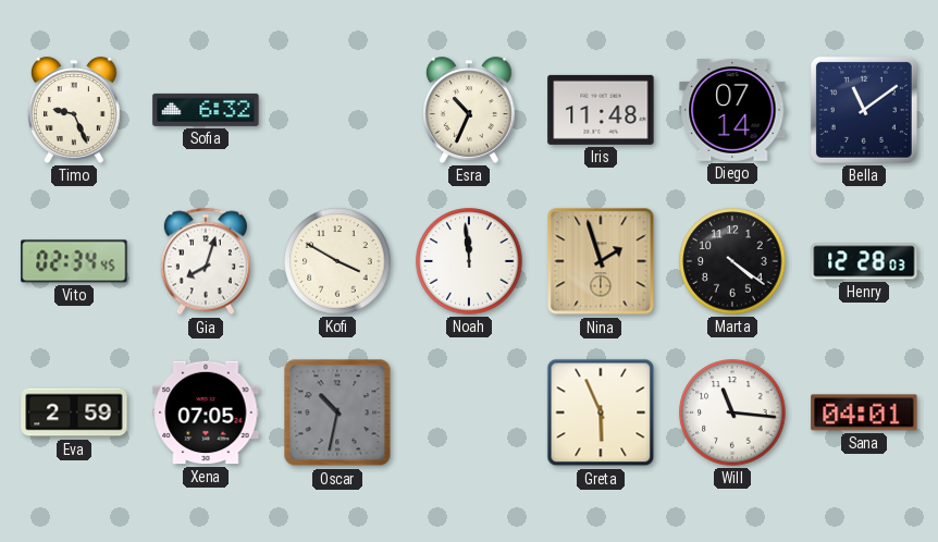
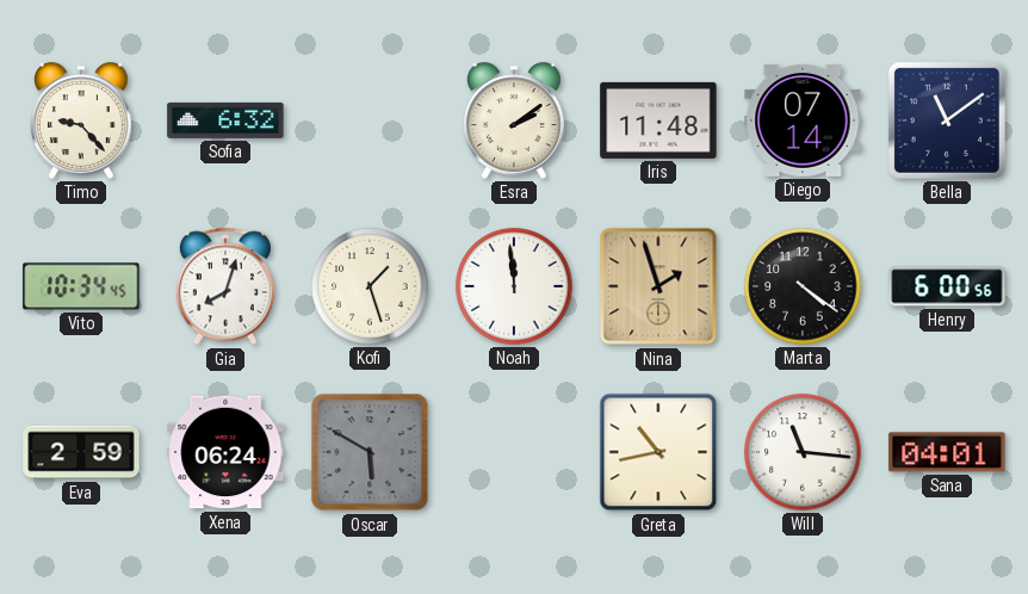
Timo: 9:26 -> 9:23 (82, 120)
Esra: 10:34 -> 2:09 (515, 120)
Vito: 02:34 -> 10:34 (81, 286)
Kofi: 3:50 -> 1:27 (370, 286)
Henry: 12:28 -> 6:00 (947, 286)
Xena: 07:05 -> 06:24 (225, 452)
Oscar: 10:32 -> 5:50 (370, 452)
Greta: 5:56 -> 10:43 (658, 452)
